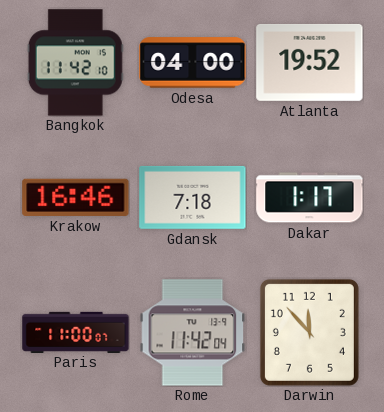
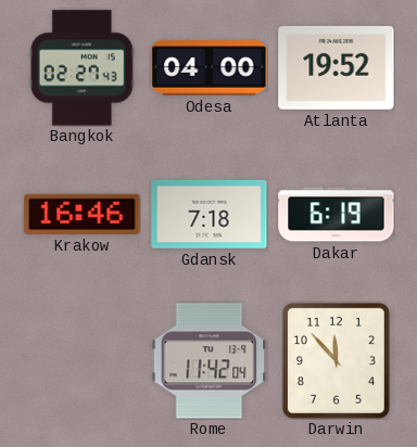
Bangkok: 11:42 -> 02:27 (81, 68)
Dakar: 1:17 -> 6:19 (337, 215)
Paris: 11:00 -> none (76, 332)
